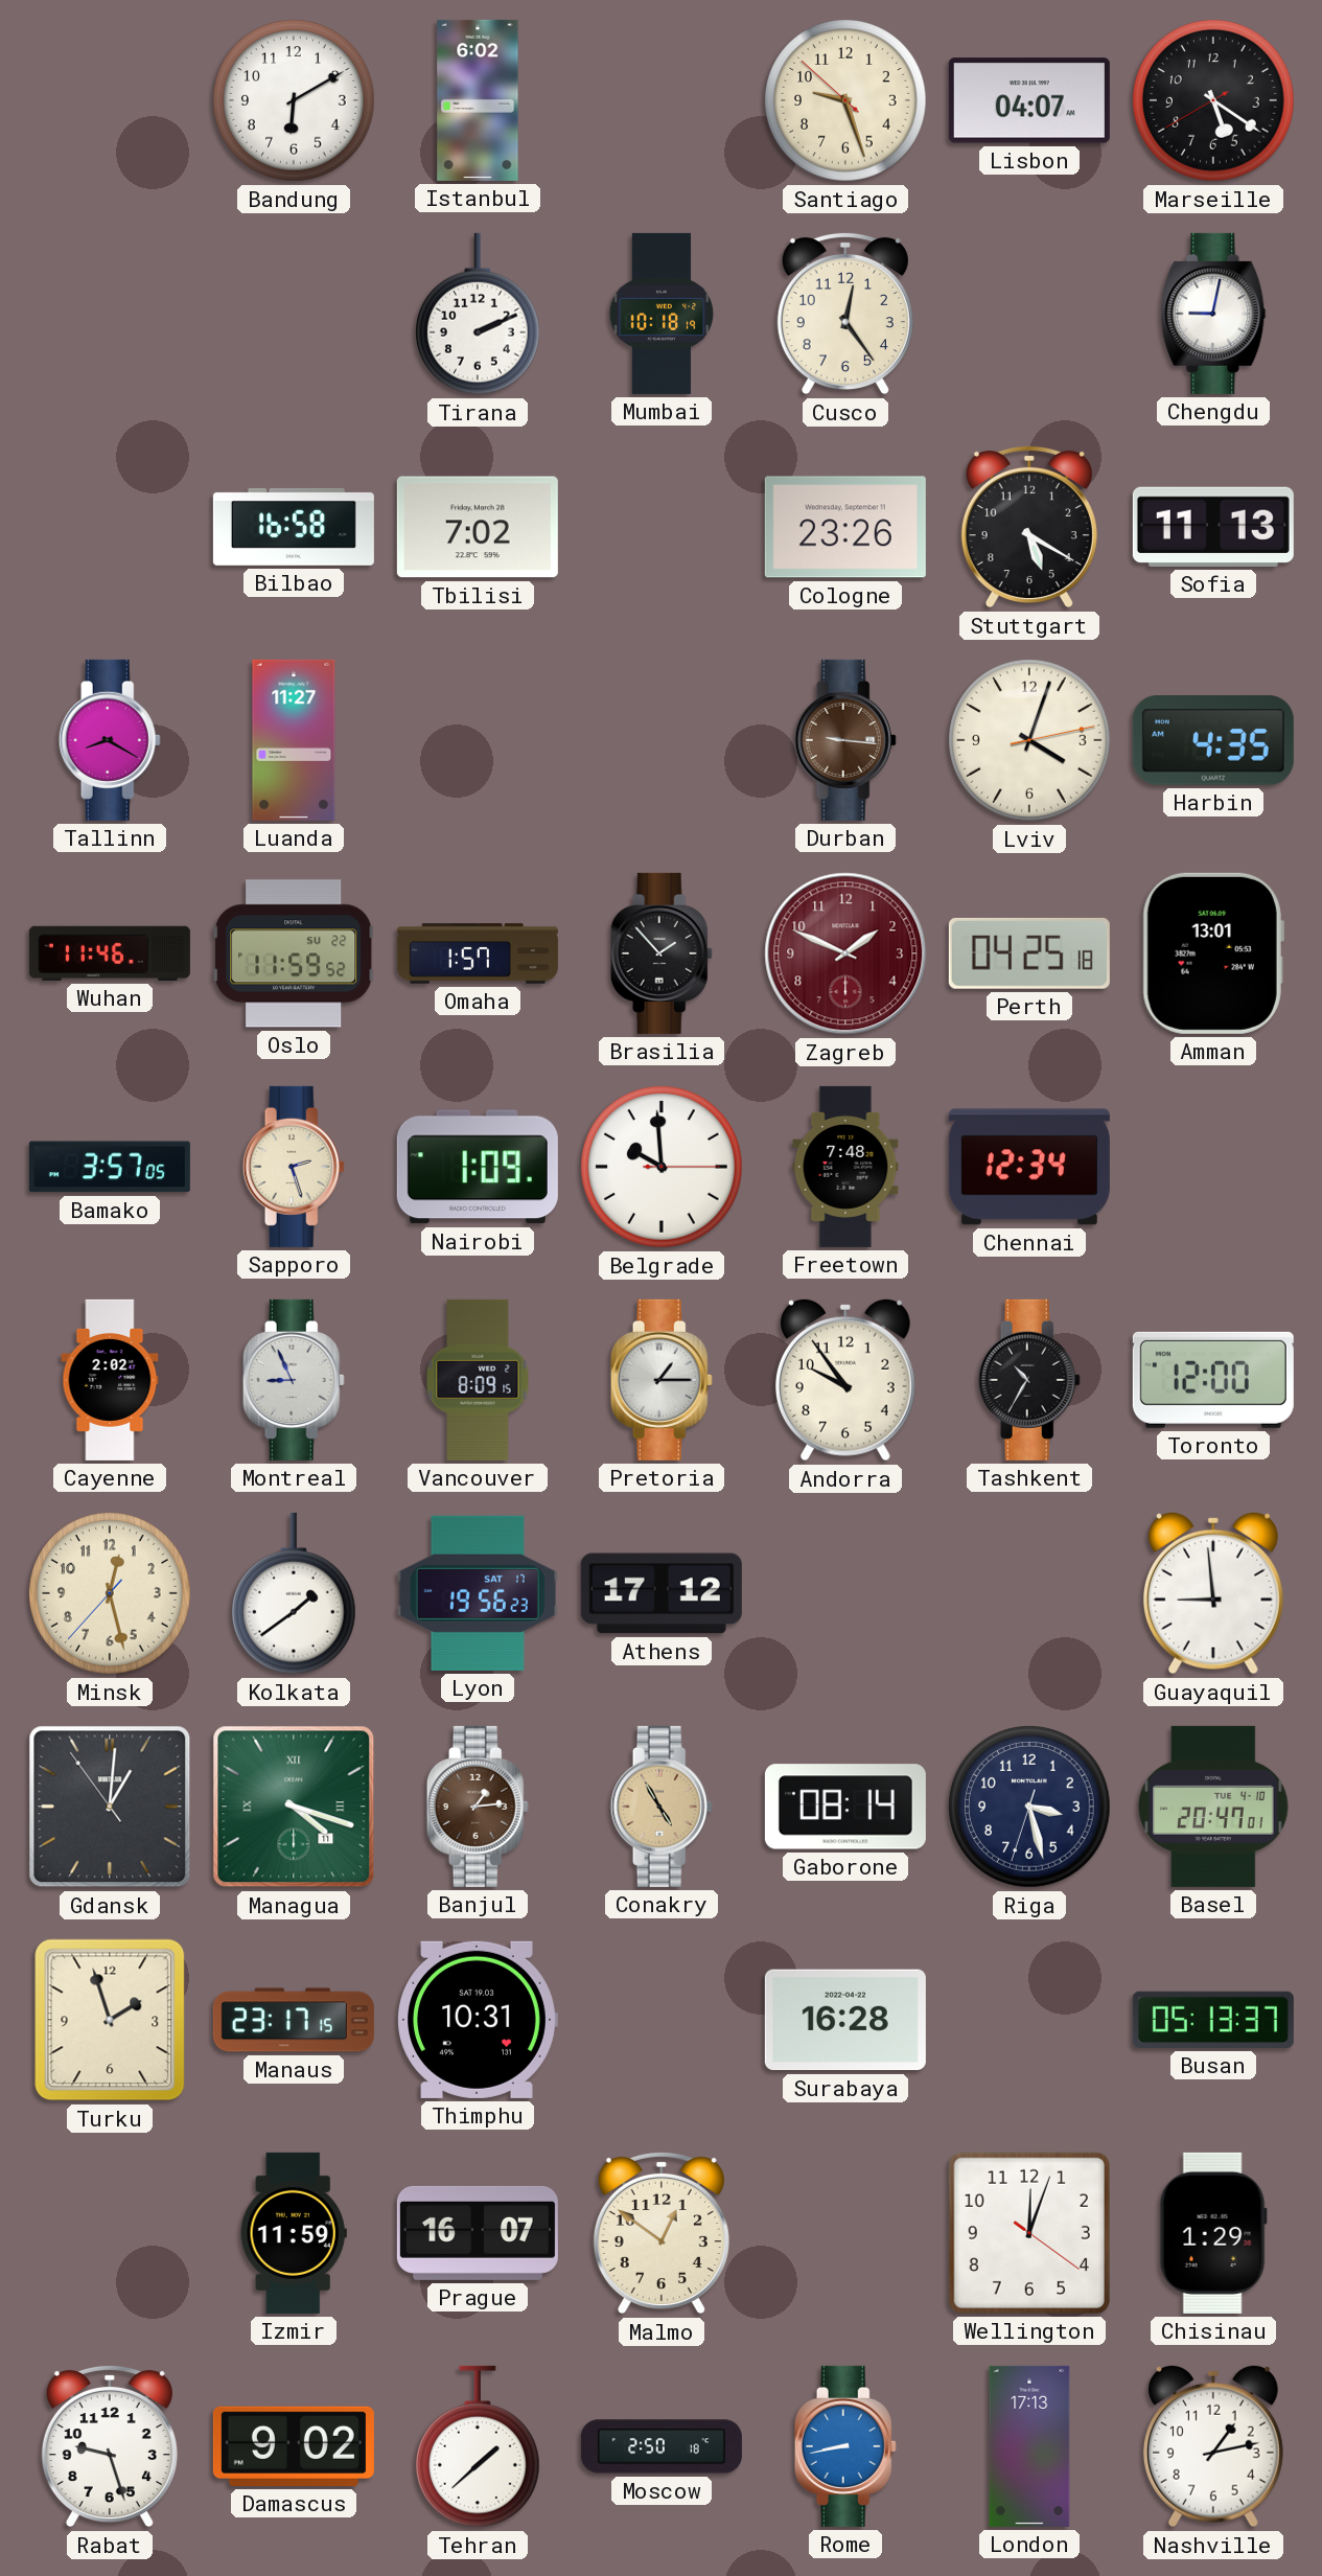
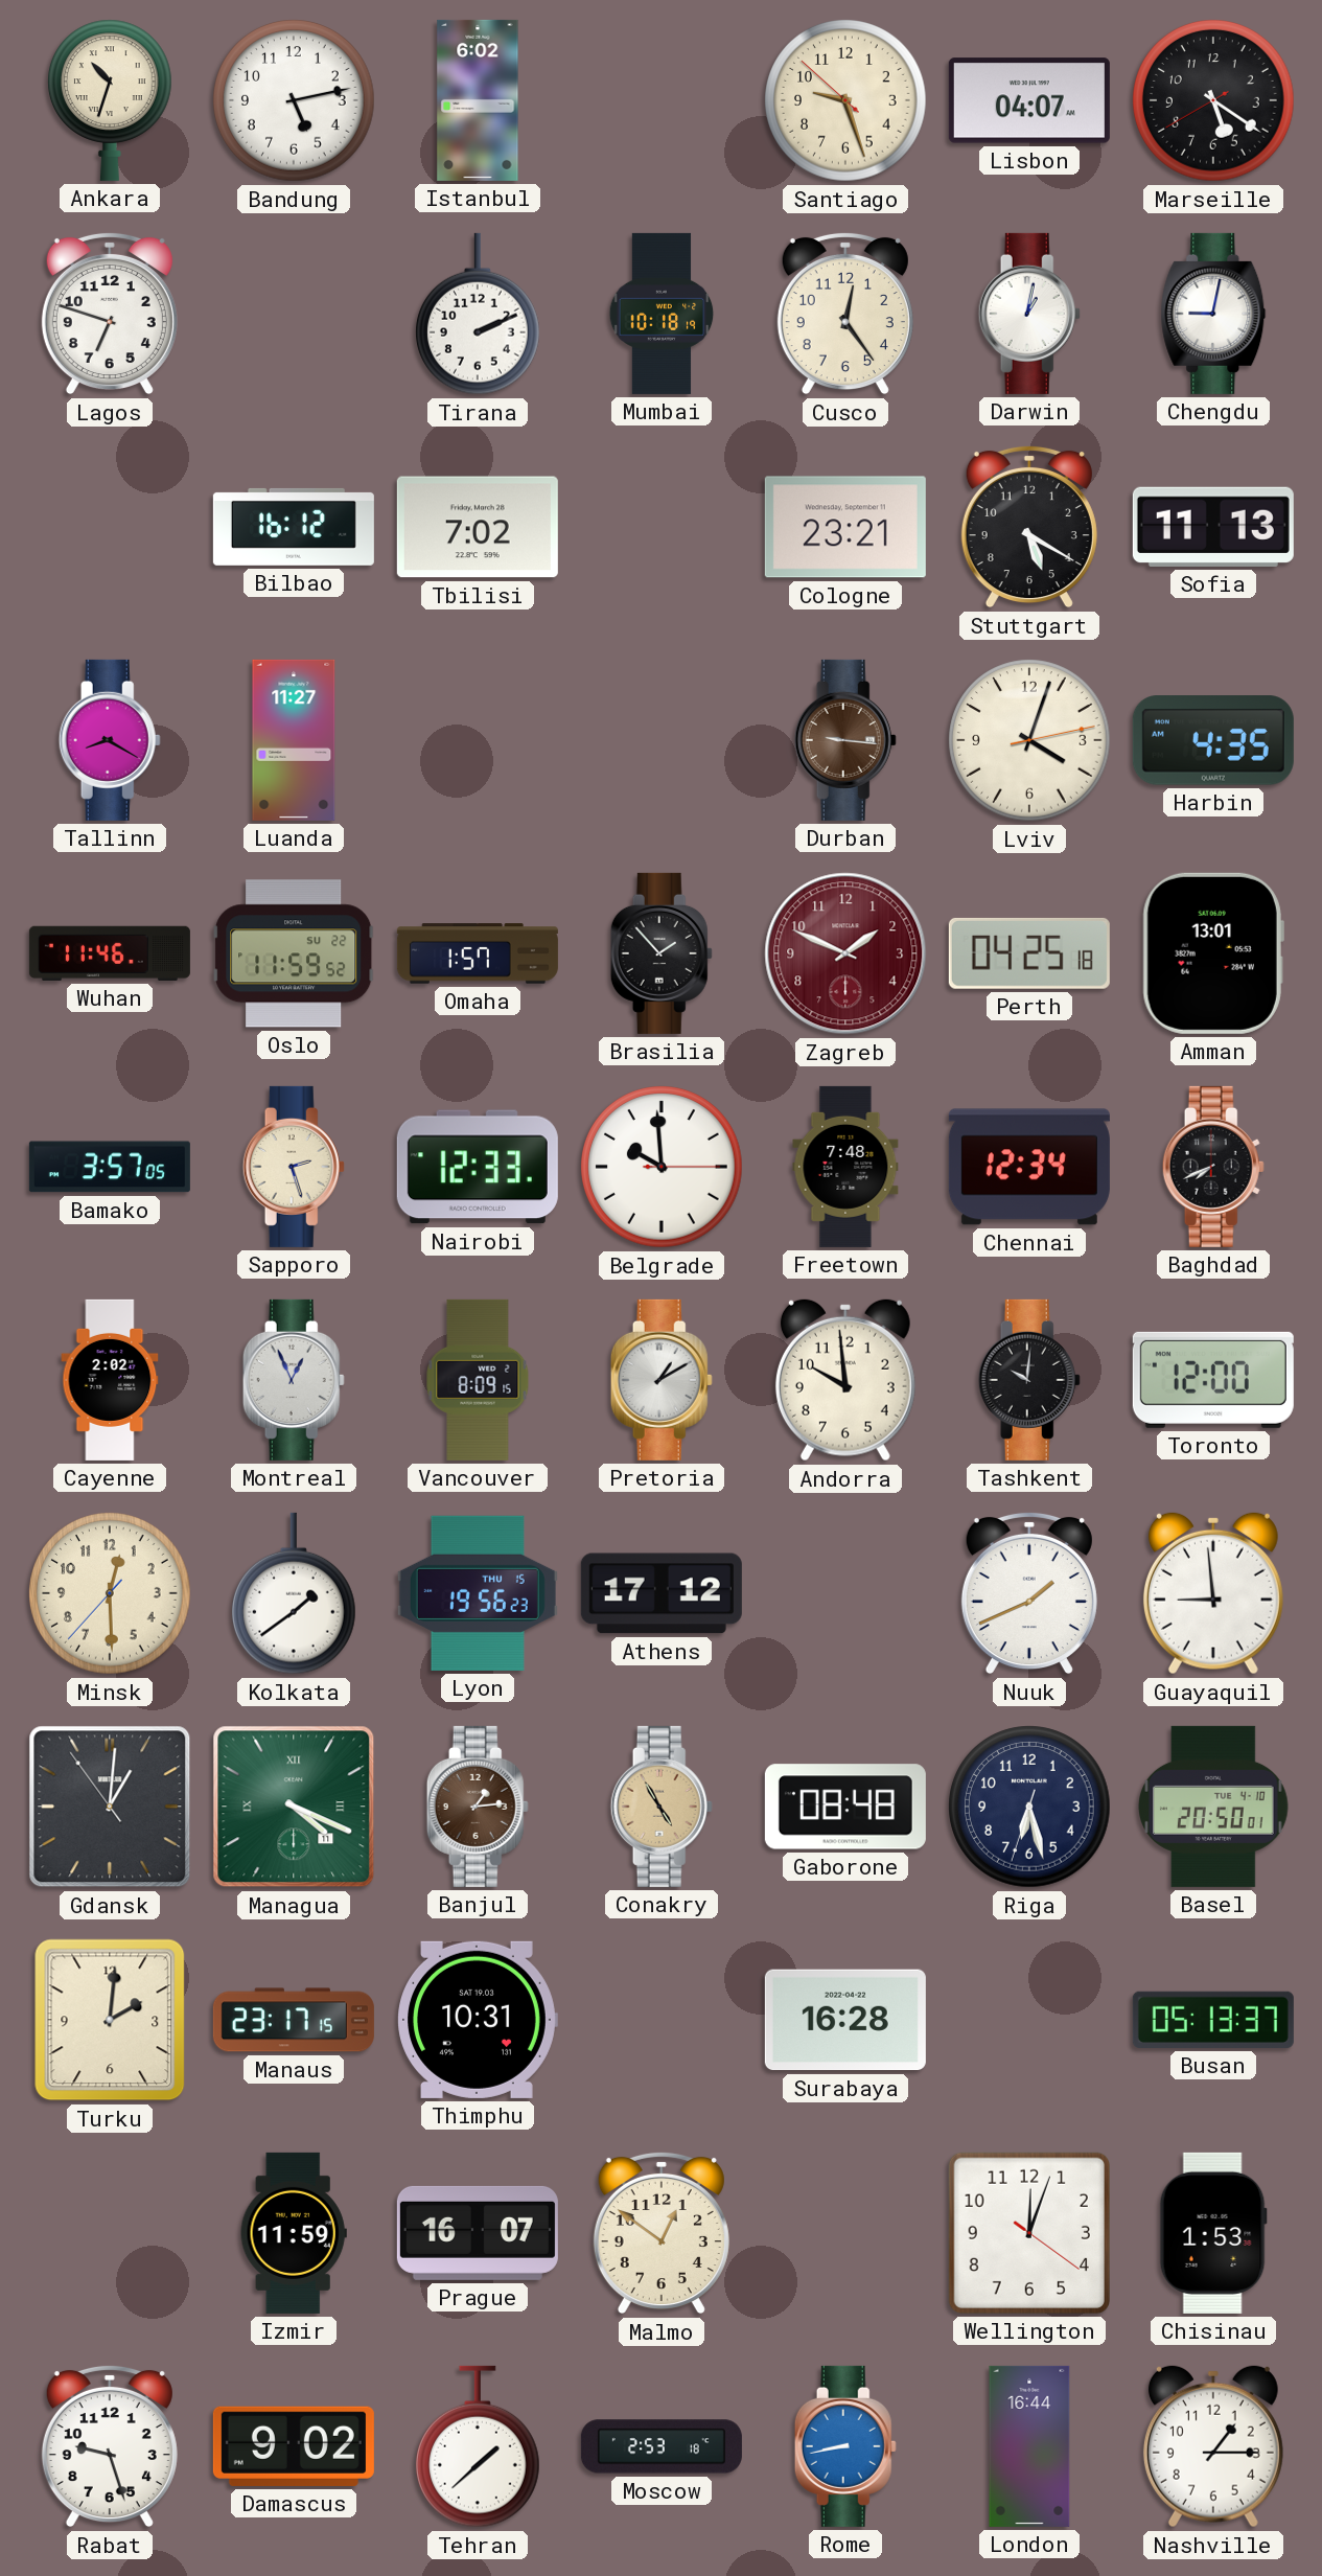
Ankara: none -> 10:33 (111, 100)
Bandung: 6:10 -> 5:13 (294, 100)
Lagos: none -> 6:48 (110, 314)
Darwin: none -> 1:02 (1029, 314)
Bilbao: 16:58 -> 16:12 (294, 527)
Cologne: 23:26 -> 23:21 (845, 527)
Nairobi: 1:09 -> 12:33 (478, 1167)
Baghdad: none -> 7:41 (1213, 1167)
Montreal: 8:56 -> 12:56 (294, 1380)
Pretoria: 1:15 -> 1:10 (662, 1380)
Andorra: 9:54 -> 9:59 (845, 1380)
Tashkent: 10:35 -> 10:01 (1029, 1380)
Minsk: 12:27 -> 12:29 (110, 1593)
Lyon date: SAT 17 -> THU 15 (478, 1593)
Nuuk: none -> 1:41 (1029, 1593)
Managua: 4:18 -> 4:19 (294, 1807)
Gaborone: 08:14 -> 08:48 (845, 1807)
Riga: 3:27 -> 6:27 (1029, 1807)
Basel: 20:47 -> 20:50 (1213, 1807)
Turku: 1:57 -> 2:01 (110, 2020)
Chisinau: 1:29 -> 1:53 (1213, 2233)
Moscow: 2:50 -> 2:53 (662, 2446)
London: 17:13 -> 16:44 (1029, 2446)
Nashville: 1:13 -> 1:15 (1213, 2446)
